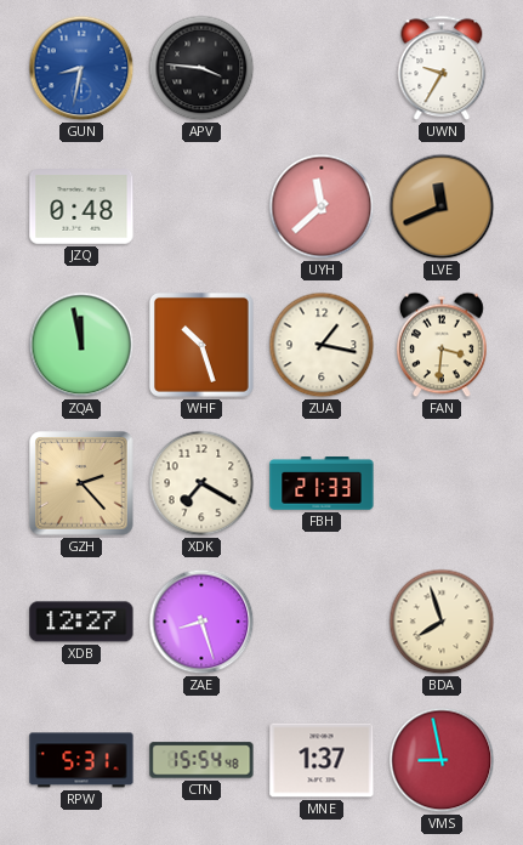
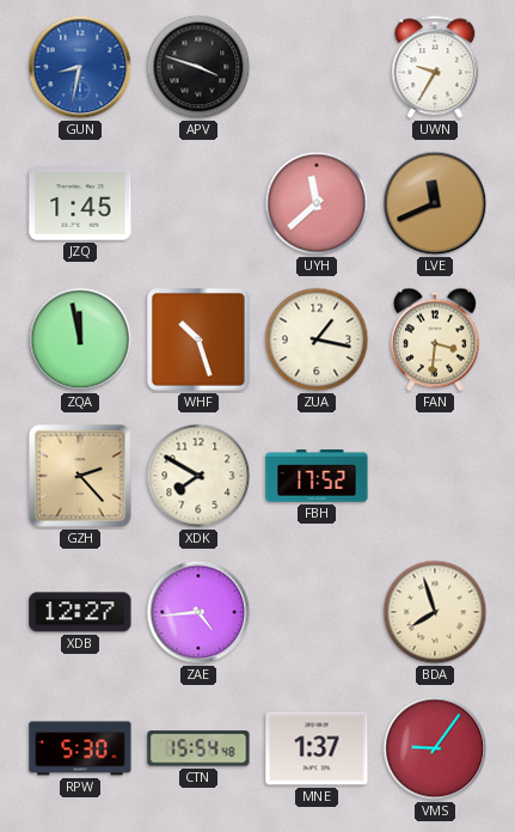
APV: 3:46 -> 3:48 (198, 67)
JZQ: 0:48 -> 1:45 (80, 203)
XDK: 7:20 -> 7:50 (198, 476)
FBH: 21:33 -> 17:52 (317, 477)
ZAE: 8:27 -> 4:44 (198, 612)
RPW: 5:31 -> 5:30 (80, 748)
VMS: 8:58 -> 9:06 (435, 748)
